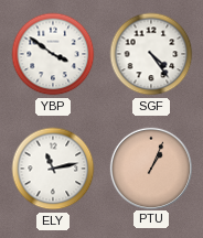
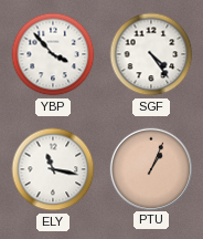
YBP: 3:51 -> 3:53 (53, 54)
ELY: 11:13 -> 11:17 (53, 169)
